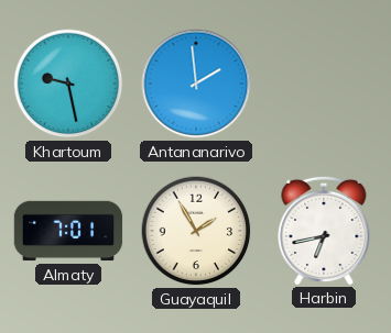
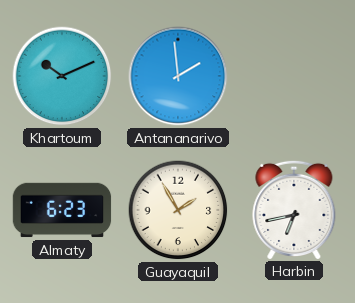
Khartoum: 9:28 -> 10:11 (62, 76)
Almaty: 7:01 -> 6:23 (62, 210)
